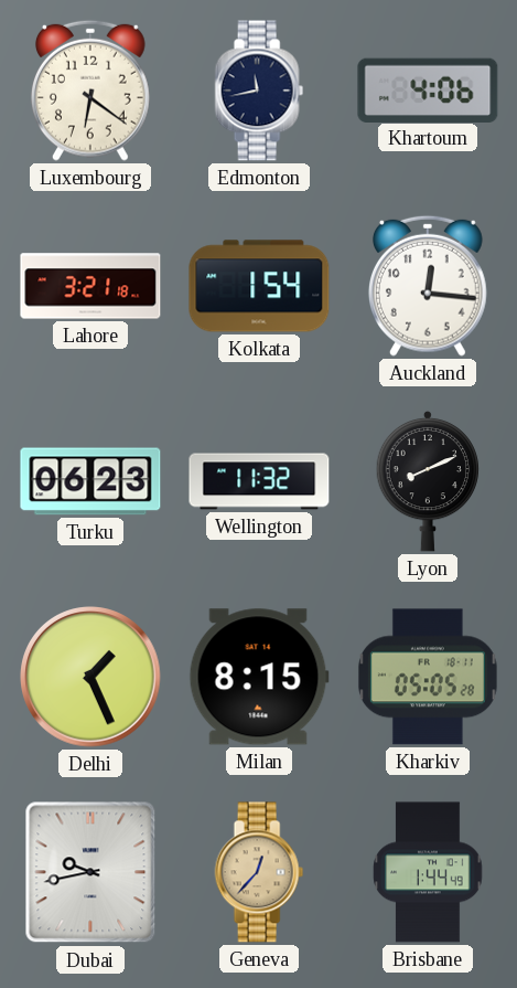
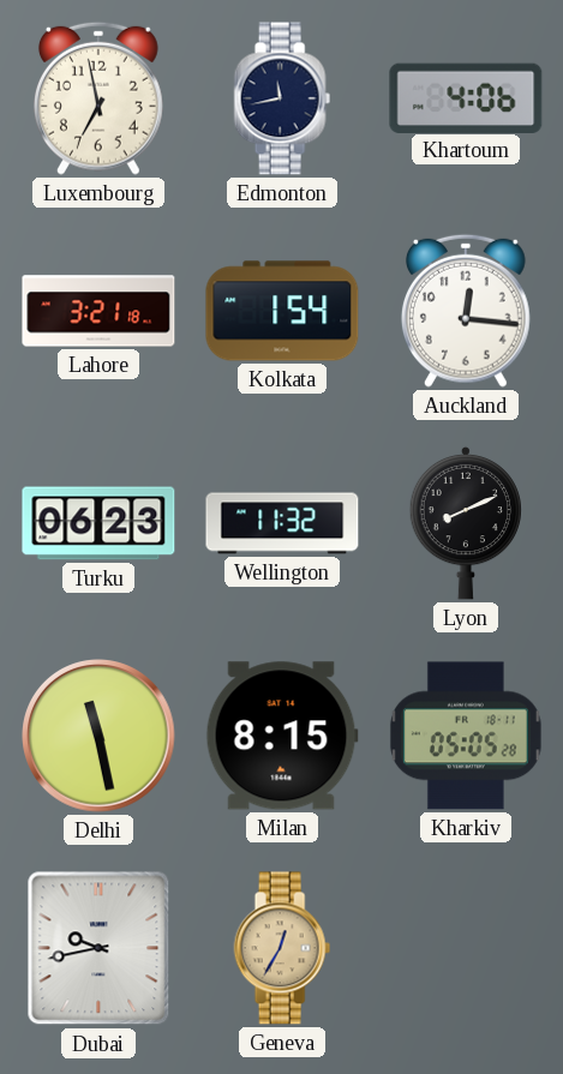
Luxembourg: 6:21 -> 6:58 (98, 98)
Delhi: 1:26 -> 11:28 (98, 736)
Geneva: 12:37 -> 12:35 (282, 948)
Brisbane: 1:44 -> none (428, 872)
